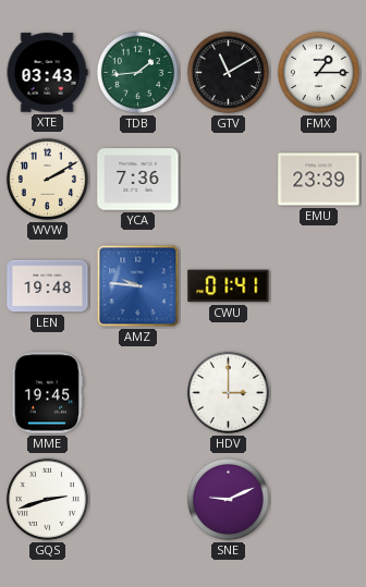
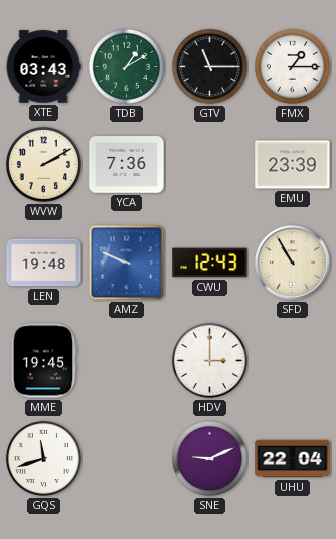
TDB: 1:44 -> 1:10 (126, 66)
GTV: 11:10 -> 11:15 (209, 66)
AMZ: 9:46 -> 9:49 (127, 263)
CWU: 01:41 -> 12:43 (210, 263)
SFD: none -> 10:55 (293, 263)
GQS: 2:42 -> 11:42 (43, 458)
UHU: none -> 22:04 (293, 459)
